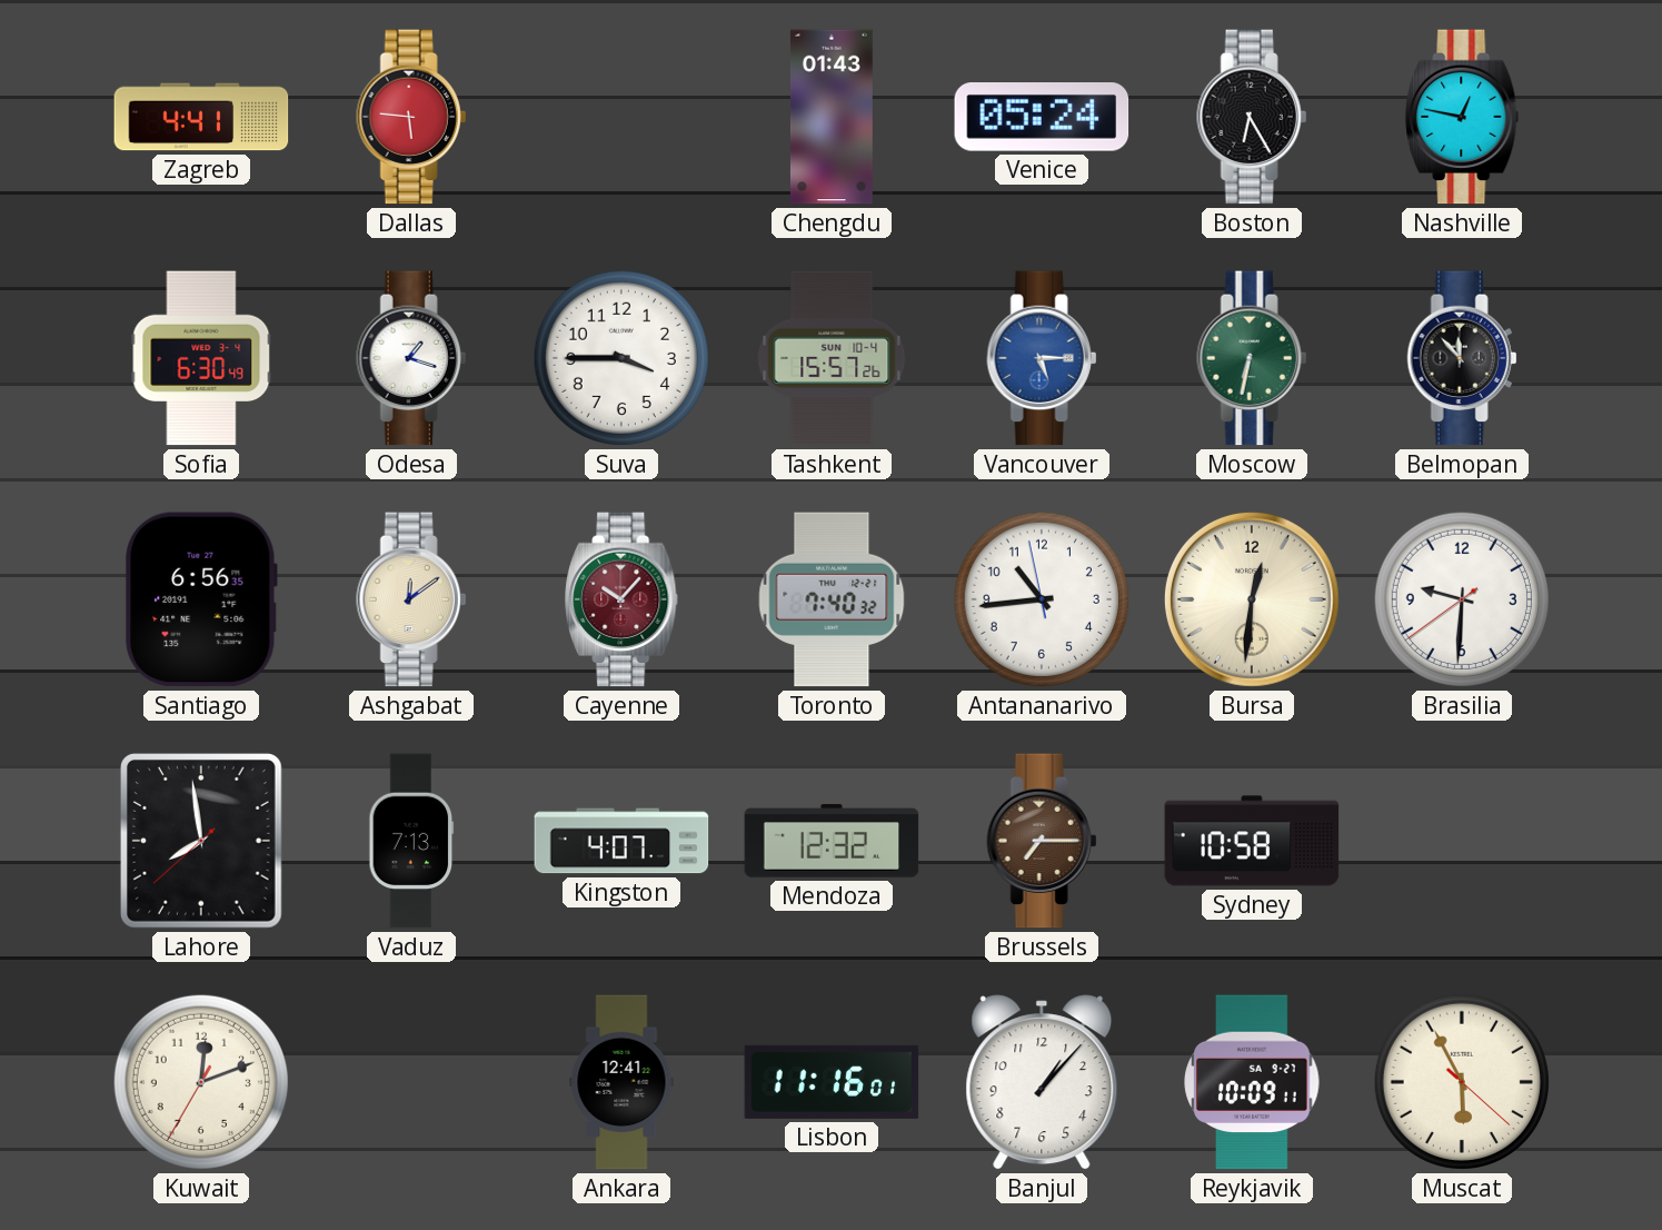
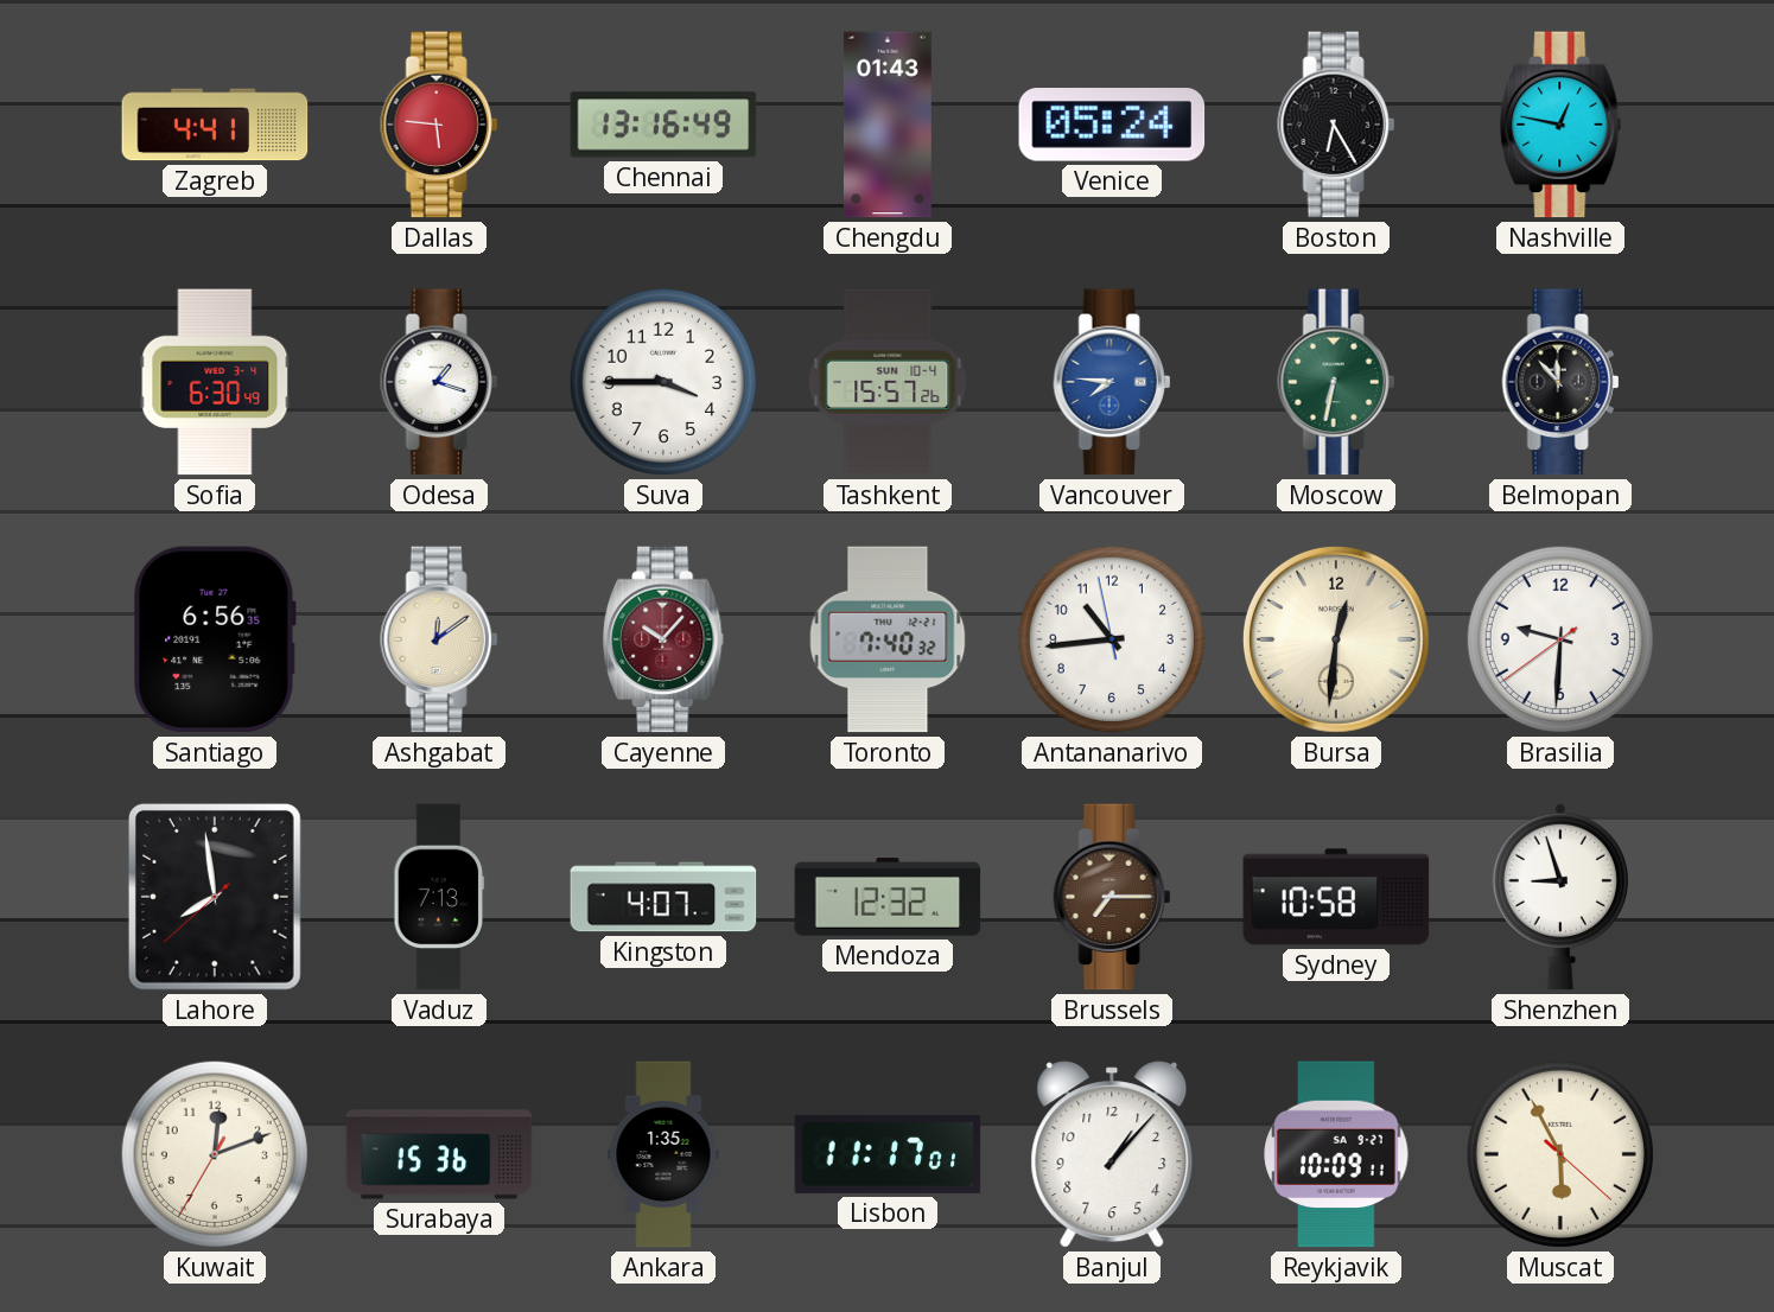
Chennai: none -> 13:16 (663, 125)
Vancouver: 5:15 -> 7:46 (1112, 382)
Shenzhen: none -> 8:57 (1560, 897)
Surabaya: none -> 15:36 (439, 1154)
Ankara: 12:41 -> 1:35 (663, 1154)
Lisbon: 11:16 -> 11:17 (888, 1154)
